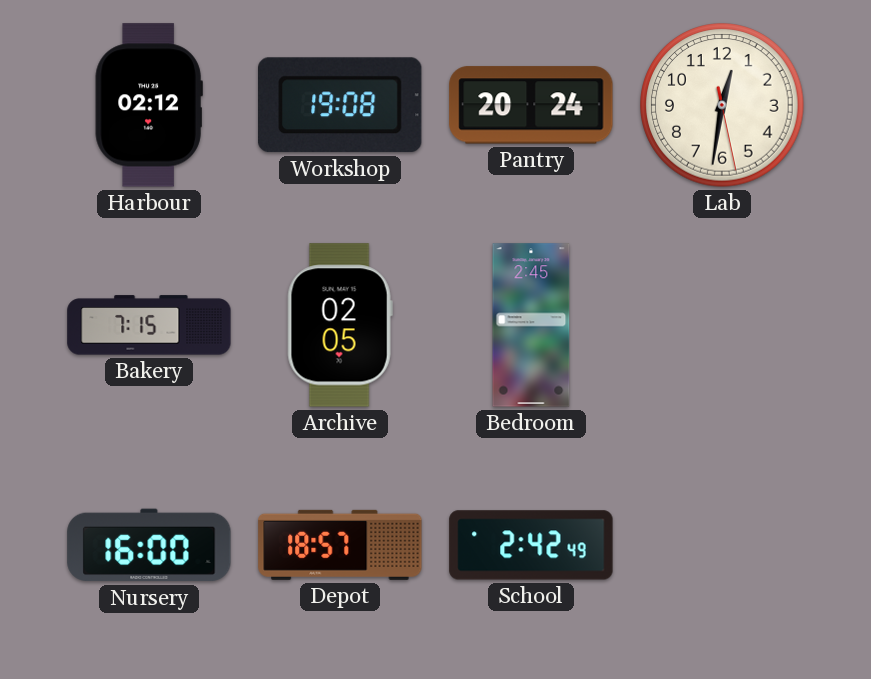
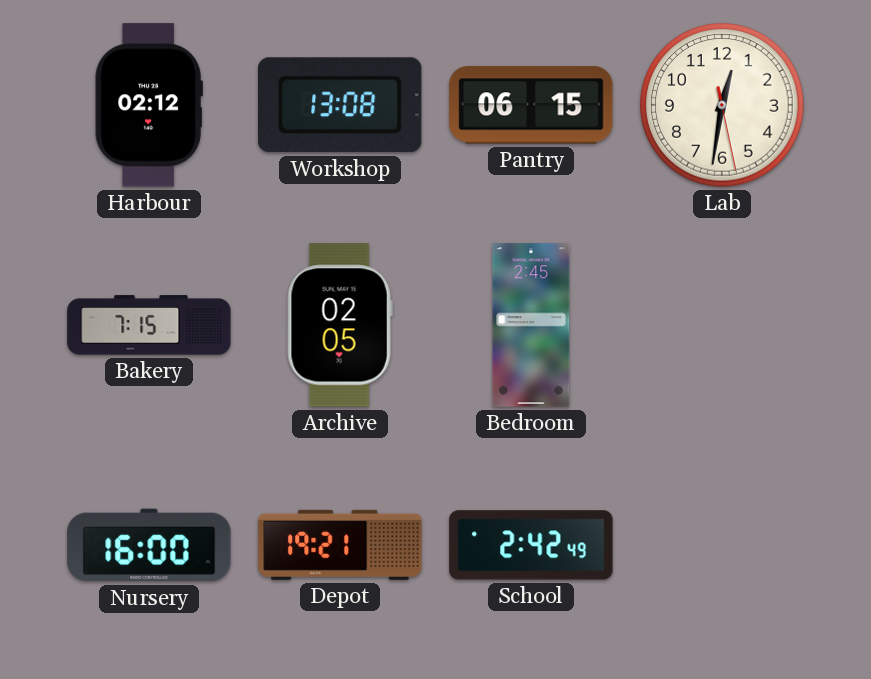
Workshop: 19:08 -> 13:08 (341, 105)
Pantry: 20:24 -> 06:15 (531, 105)
Depot: 18:57 -> 19:21 (340, 545)
